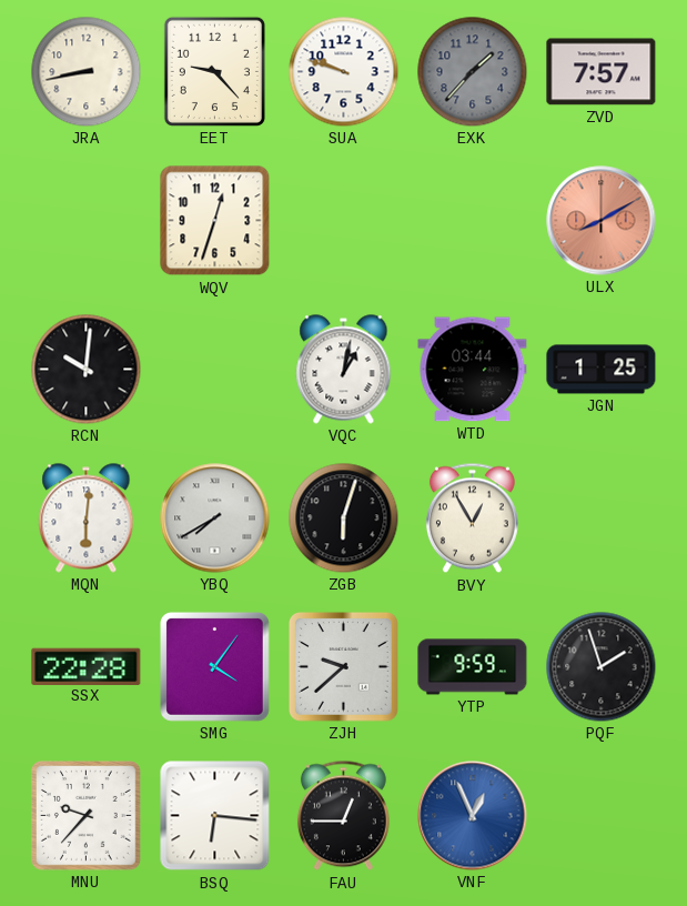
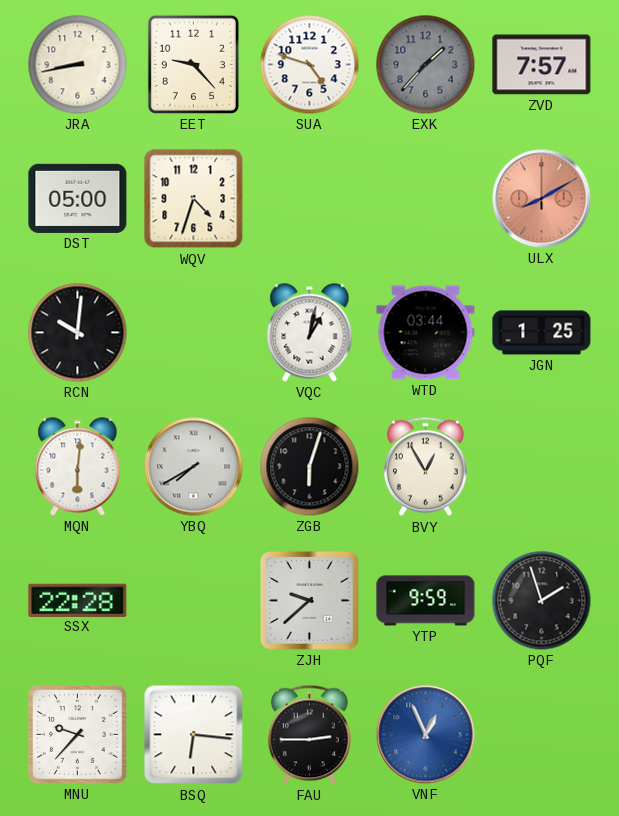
SUA: 9:48 -> 4:48 (310, 65)
DST: none -> 05:00 (78, 198)
WQV: 12:33 -> 4:33 (194, 199)
SMG: 4:06 -> none (214, 666)
FAU: 12:45 -> 2:45 (309, 735)
